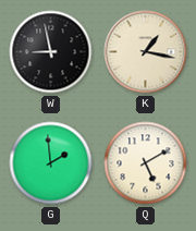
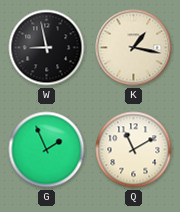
G: 1:59 -> 1:56 (47, 150)
Q: 5:10 -> 11:10 (134, 150)
